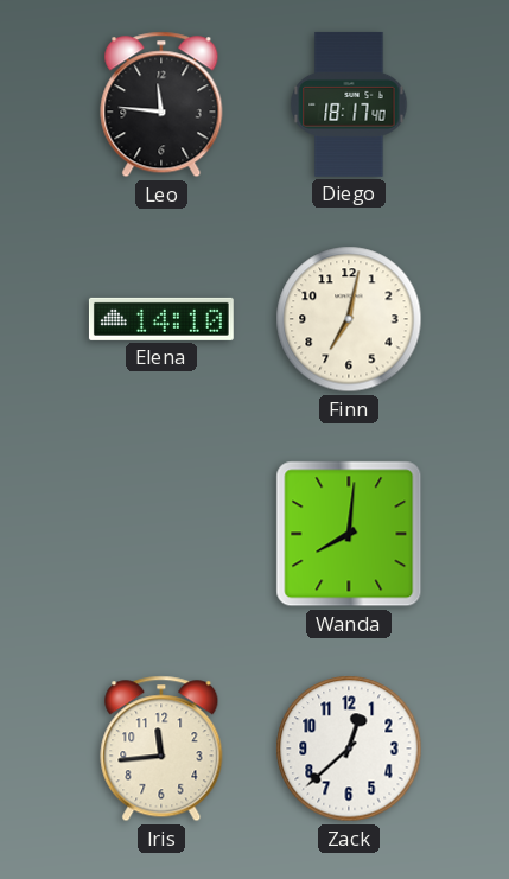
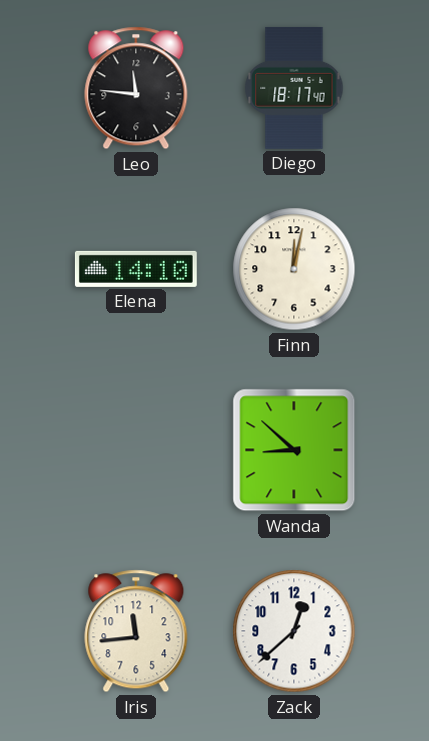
Finn: 7:02 -> 12:02 (294, 269)
Wanda: 8:01 -> 8:52 (294, 450)
